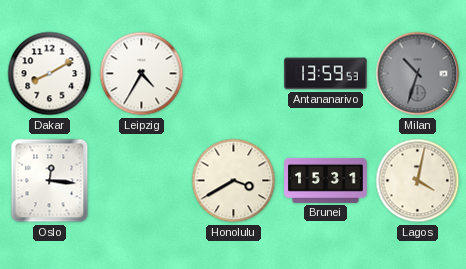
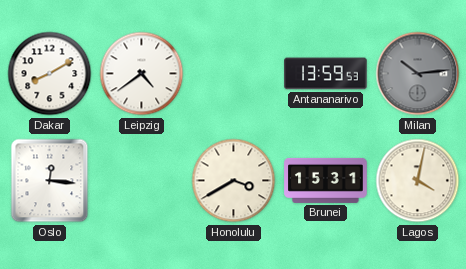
Leipzig: 4:35 -> 4:39 (142, 74)
Milan: 10:33 -> 10:14 (418, 74)
